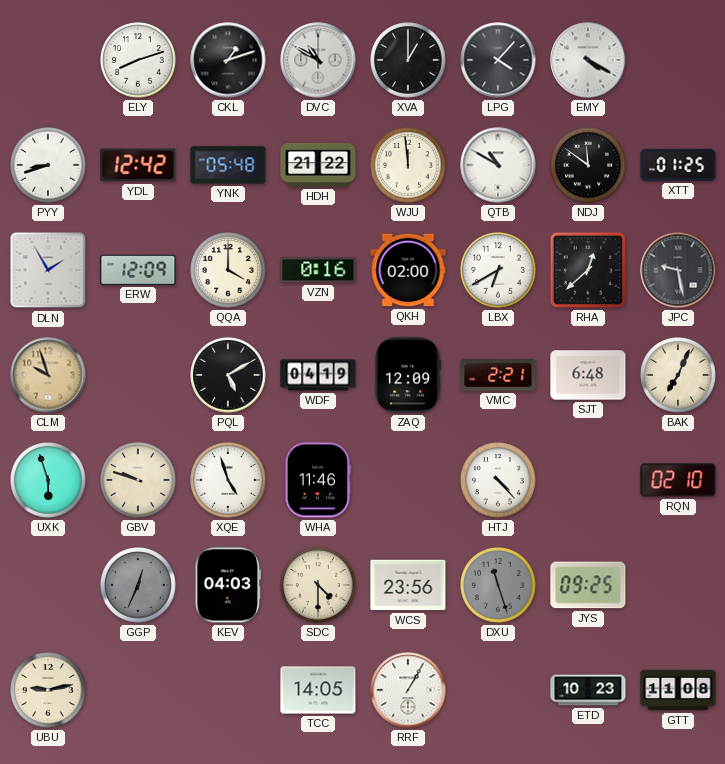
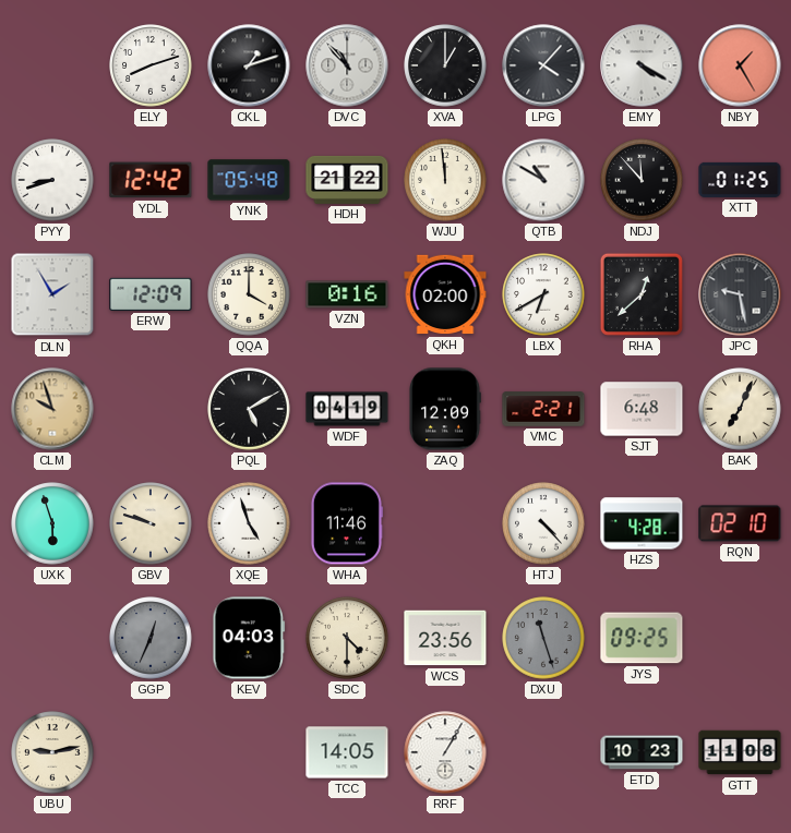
DVC: 10:50 -> 10:53 (347, 65)
NBY: none -> 1:25 (740, 65)
NDJ: 11:51 -> 11:53 (642, 180)
HZS: none -> 4:28 (642, 523)
